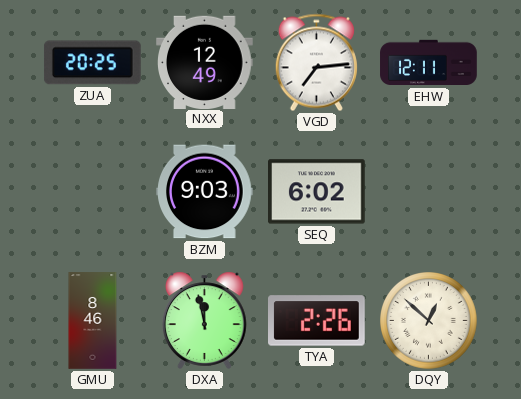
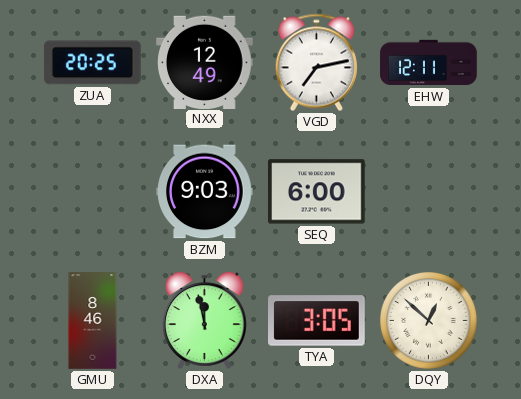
VGD: 7:14 -> 7:13 (316, 63)
SEQ: 6:02 -> 6:00 (317, 192)
TYA: 2:26 -> 3:05 (317, 321)
